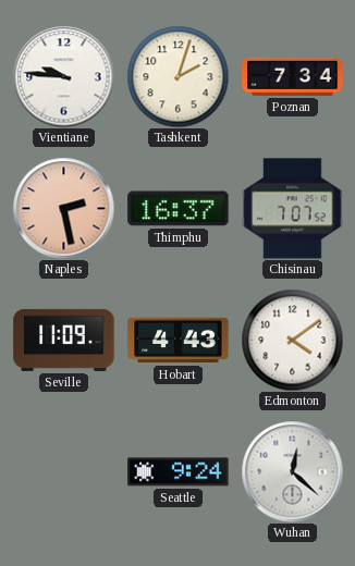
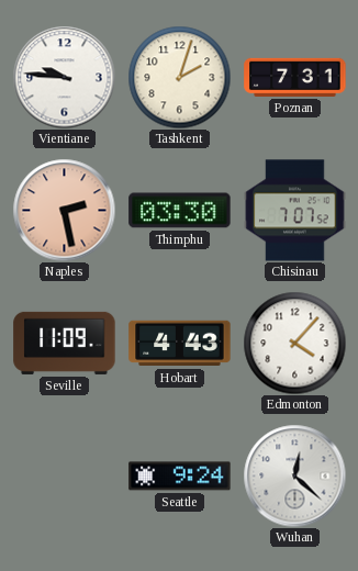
Poznan: 7:34 -> 7:31 (295, 77)
Thimphu: 16:37 -> 03:30 (180, 211)
Edmonton: 4:09 -> 4:07 (294, 343)
